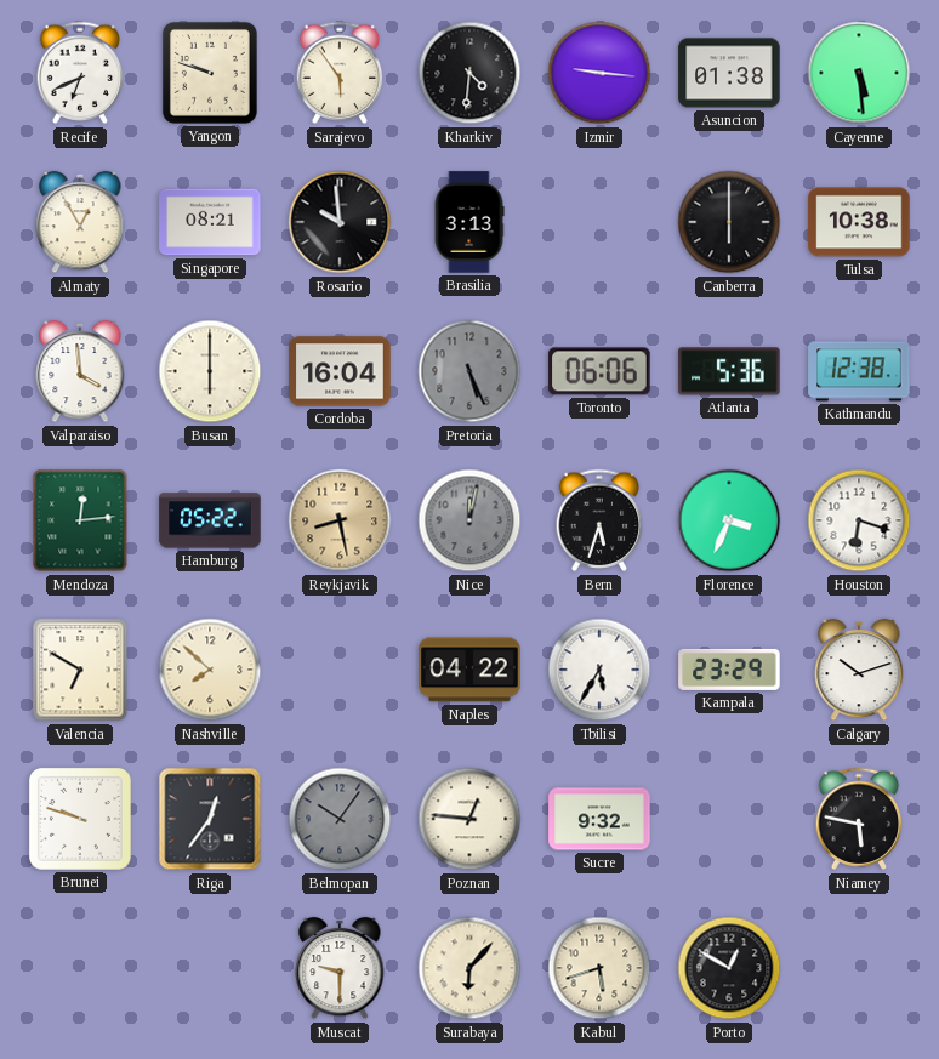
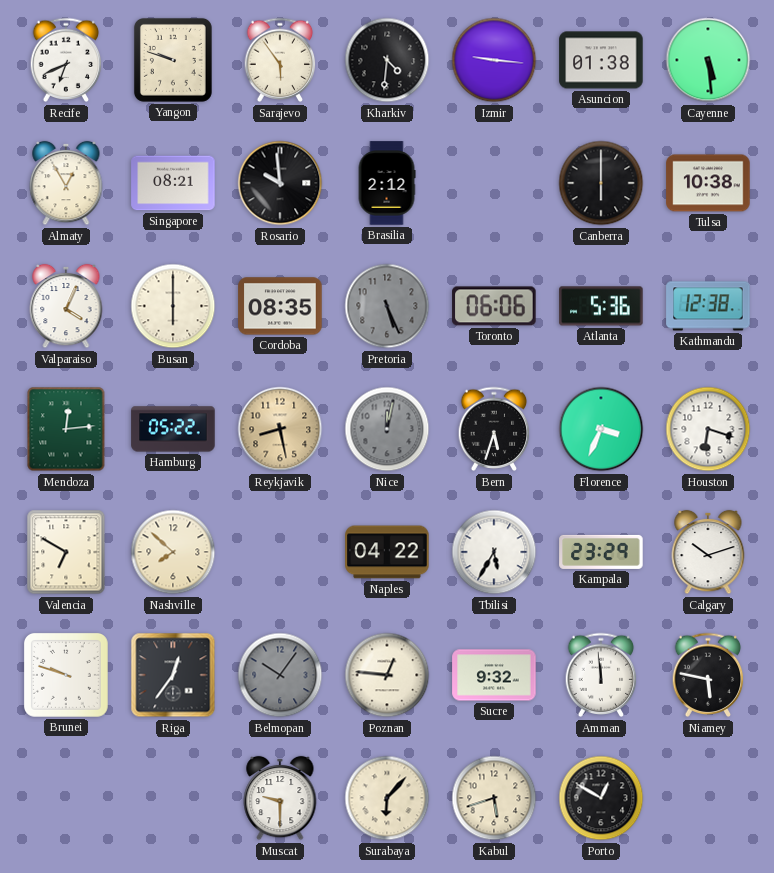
Brasilia: 3:13 -> 2:12 (387, 183)
Valparaiso: 3:59 -> 4:04 (66, 306)
Cordoba: 16:04 -> 08:35 (280, 306)
Amman: none -> 11:59 (601, 675)
